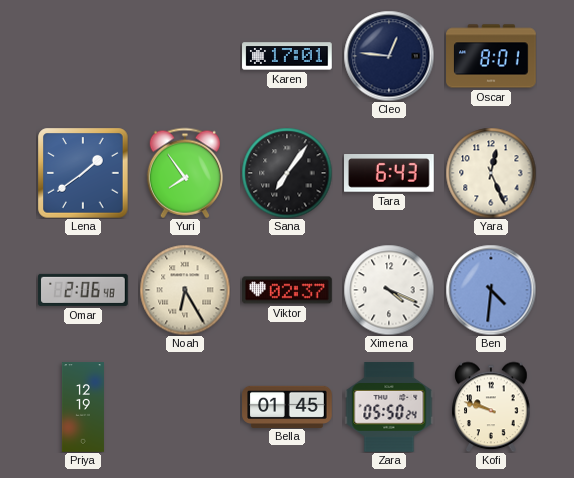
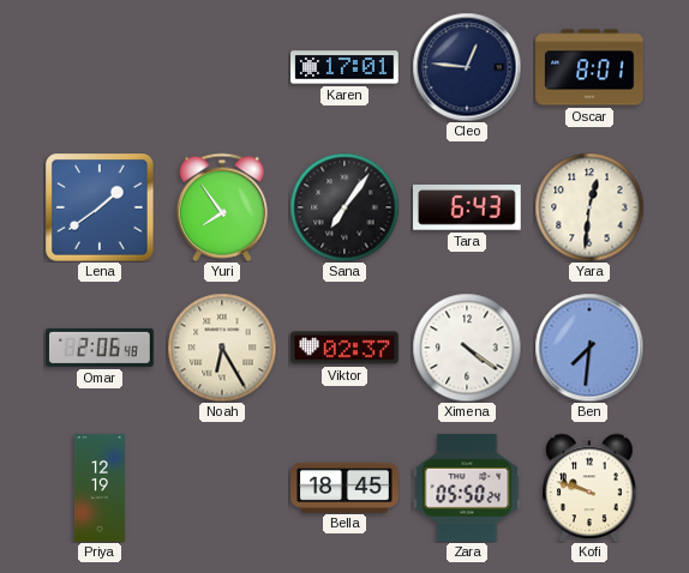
Yara: 12:26 -> 12:31 (589, 207)
Ximena: 4:19 -> 4:21 (467, 348)
Ben: 4:31 -> 7:31 (589, 348)
Bella: 01:45 -> 18:45 (344, 487)
